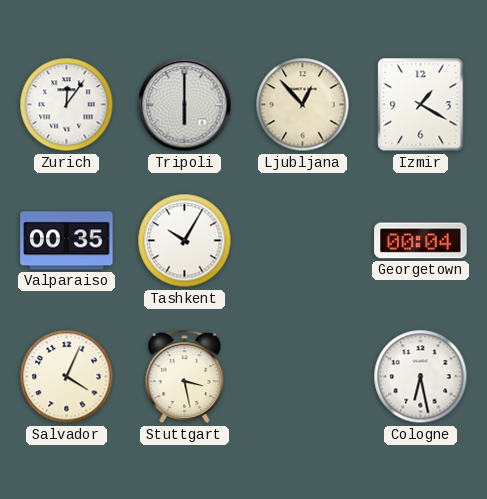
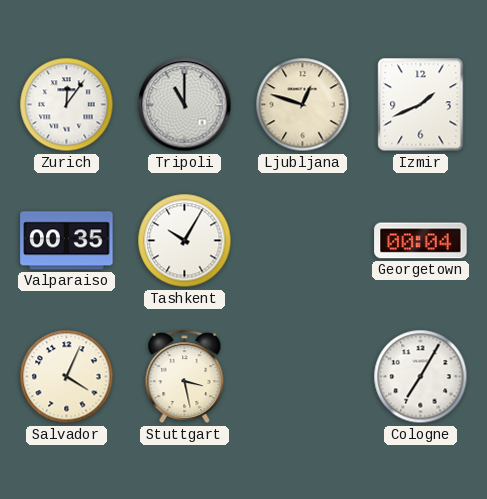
Tripoli: 6:00 -> 11:00 (185, 105)
Ljubljana: 12:53 -> 12:48 (303, 105)
Izmir: 1:20 -> 1:41 (421, 105)
Cologne: 6:28 -> 7:05 (421, 377)
